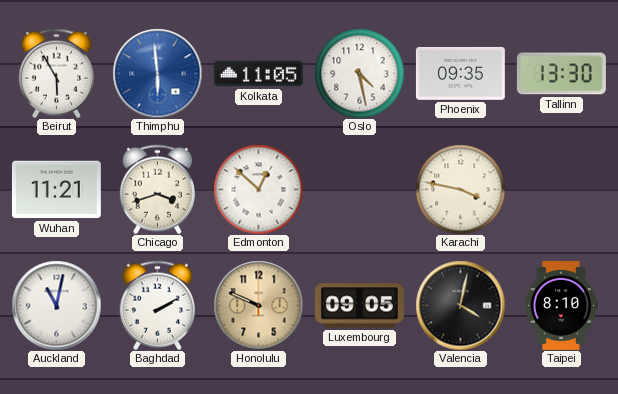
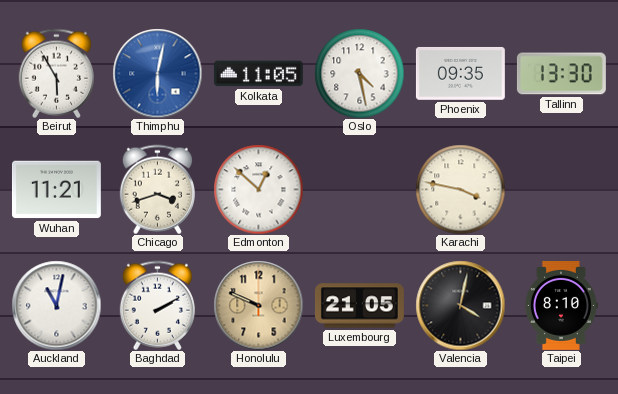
Thimphu: 5:59 -> 6:02 (157, 73)
Luxembourg: 09:05 -> 21:05 (359, 306)
